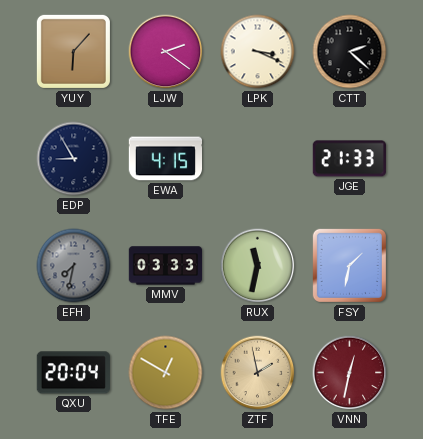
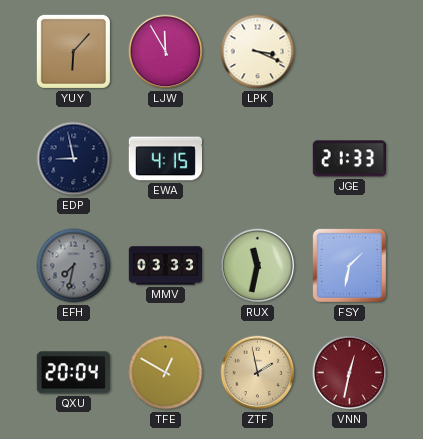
LJW: 2:21 -> 11:55 (166, 52)
CTT: 2:22 -> none (350, 52)
EDP: 8:55 -> 8:58 (74, 159)
